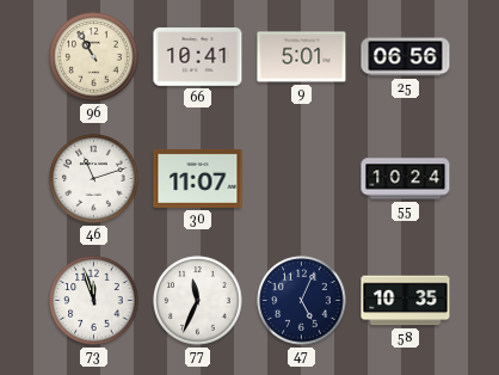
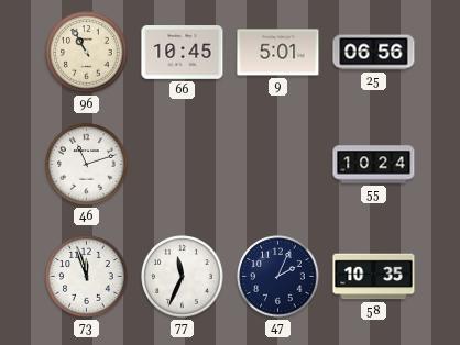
66: 10:41 -> 10:45 (183, 53)
30: 11:07 -> none (198, 178)
47: 5:04 -> 2:04 (278, 277)
